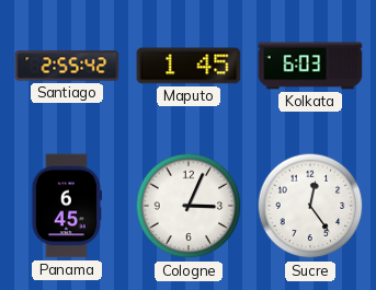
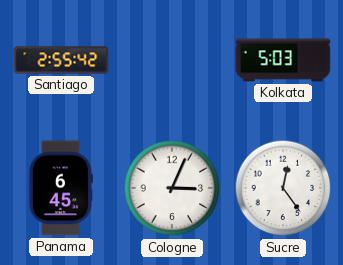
Maputo: 1:45 -> none (189, 66)
Kolkata: 6:03 -> 5:03 (283, 60)
